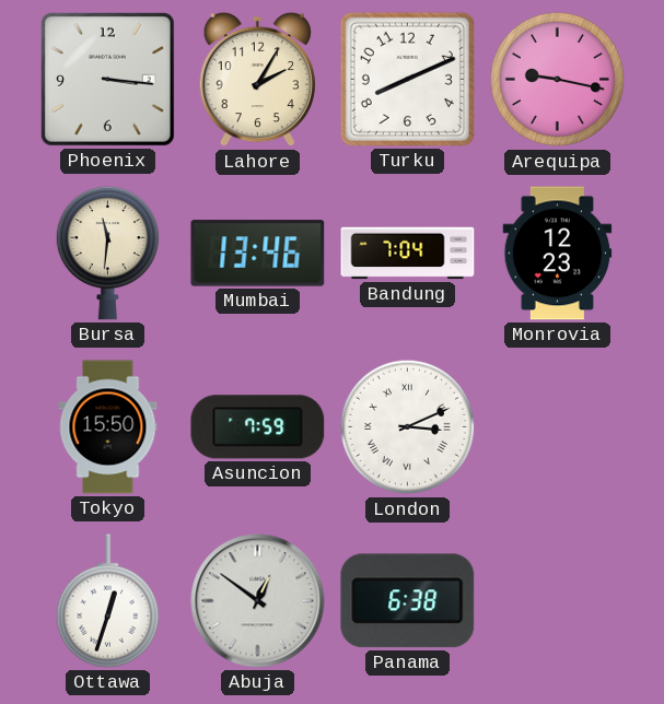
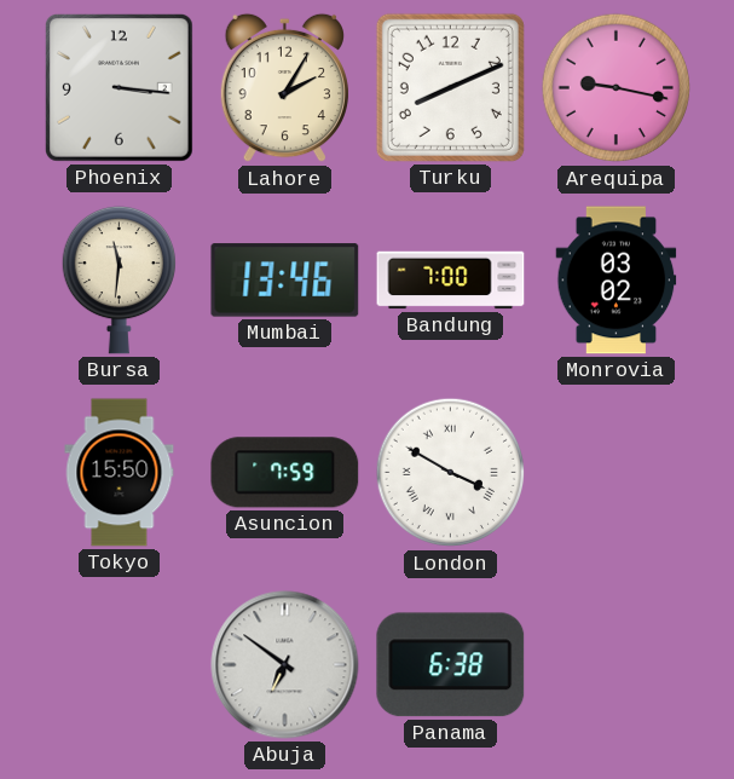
Bandung: 7:04 -> 7:00 (451, 281)
Monrovia: 12:23 -> 03:02 (617, 281)
London: 3:11 -> 3:50 (451, 473)
Ottawa: 12:33 -> none (107, 601)
Abuja: 12:51 -> 6:51 (285, 665)
